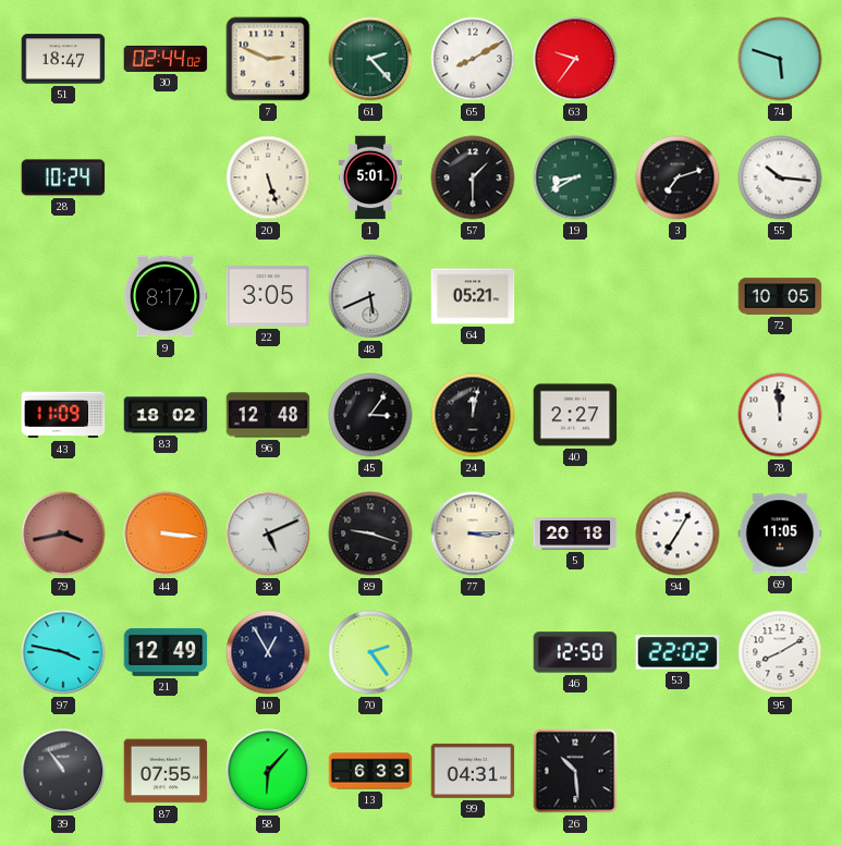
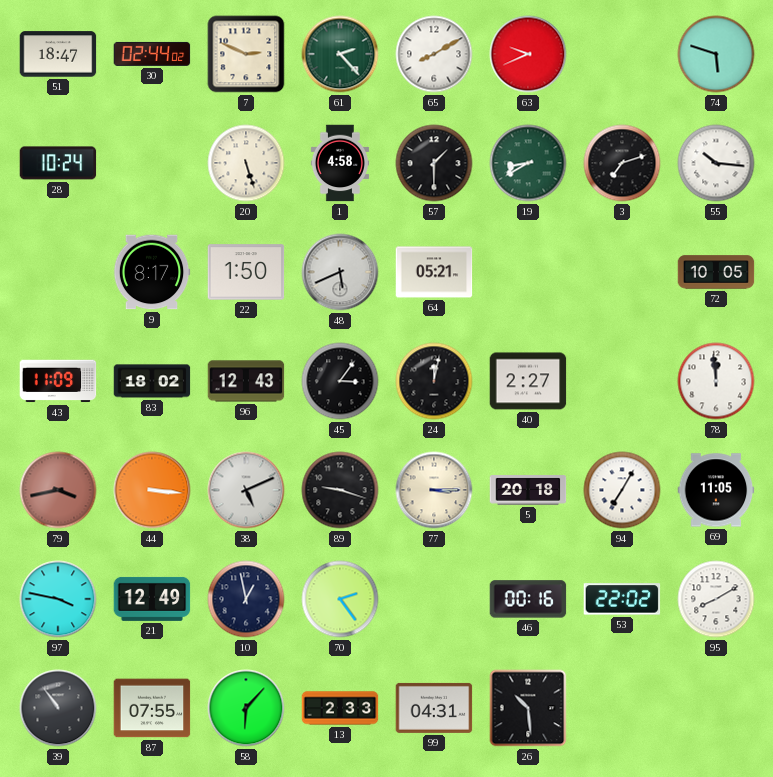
63: 9:36 -> 9:41 (528, 54)
1: 5:01 -> 4:58 (340, 163)
22: 3:05 -> 1:50 (246, 272)
96: 12:48 -> 12:43 (246, 381)
10: 12:55 -> 12:58 (246, 599)
46: 12:50 -> 00:16 (528, 599)
13: 6:33 -> 2:33 (340, 708)
